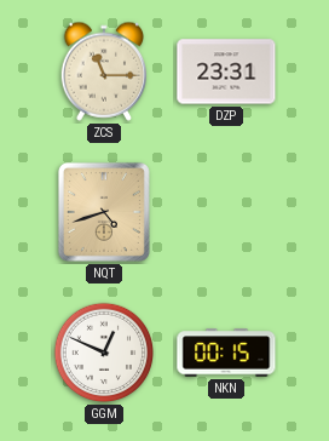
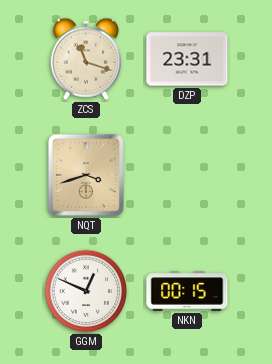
ZCS: 11:15 -> 11:18 (85, 59)
NQT: 4:42 -> 3:42 (86, 175)
